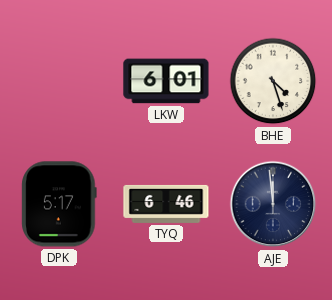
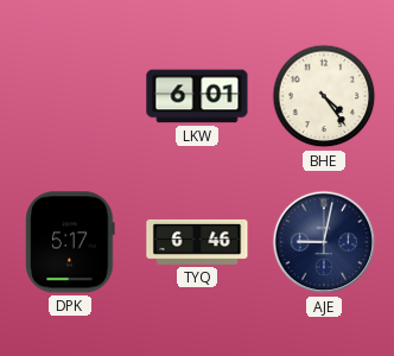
BHE: 4:27 -> 4:24 (324, 96)
AJE: 11:59 -> 9:02 (324, 242)
